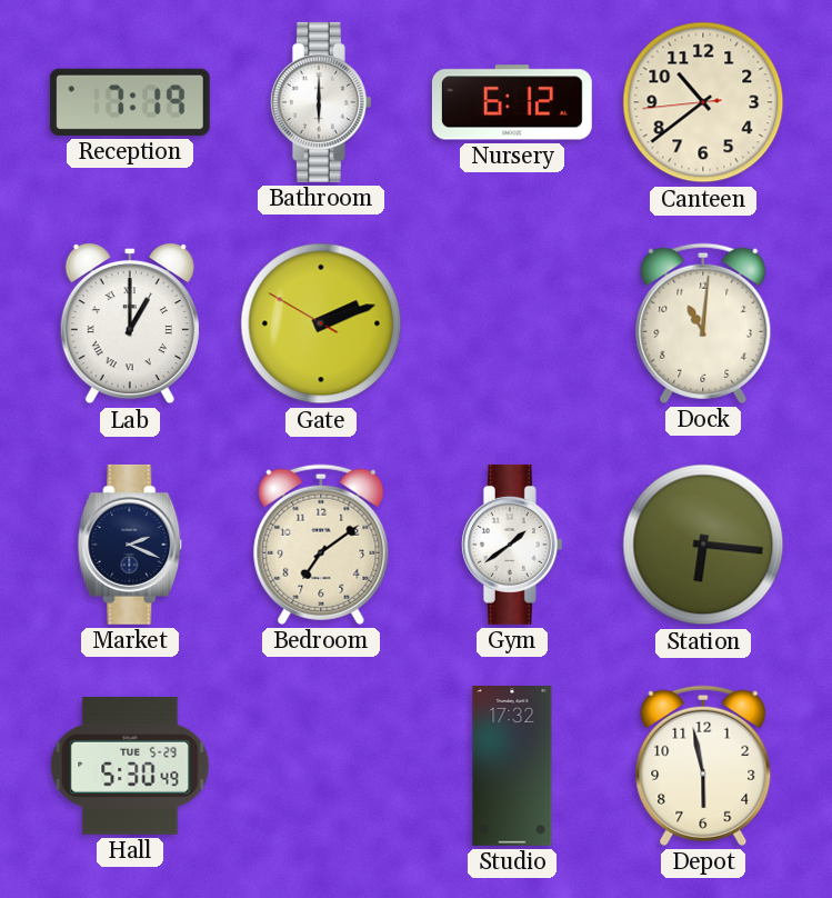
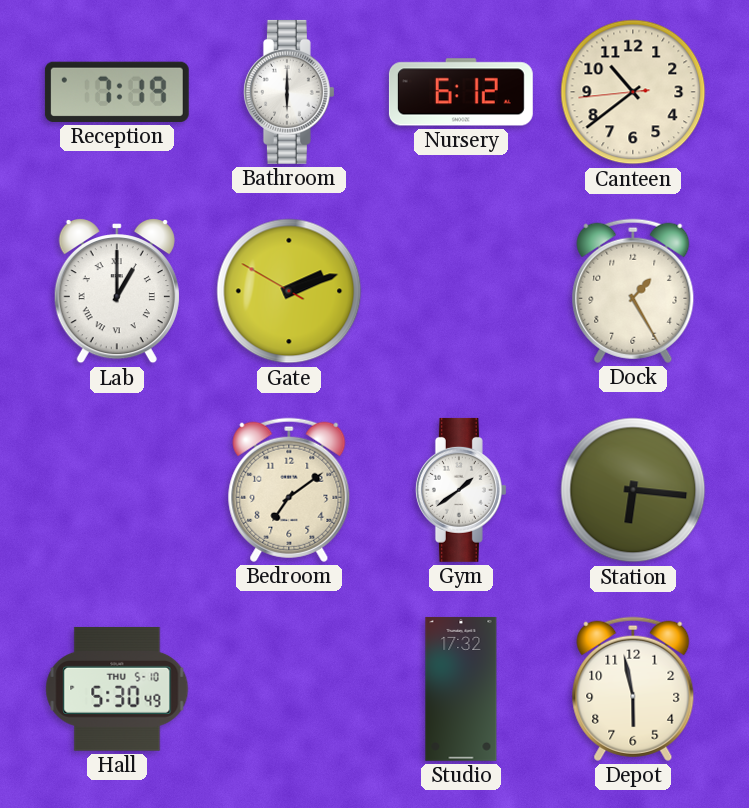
Dock: 11:01 -> 1:25 (633, 291)
Market: 2:19 -> none (130, 545)
Hall date: TUE 5-29 -> THU 5-10 (117, 689)
